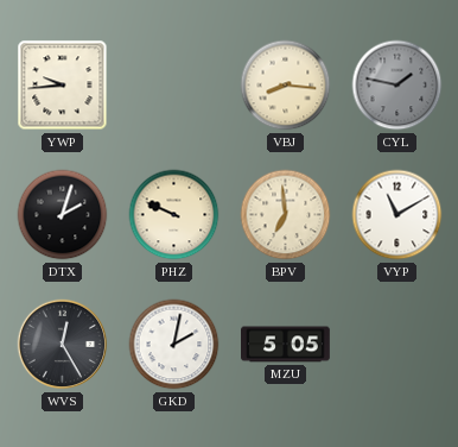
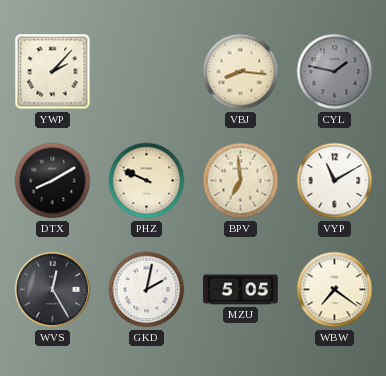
YWP: 9:44 -> 2:07 (53, 72)
DTX: 2:03 -> 8:10 (53, 181)
WBW: none -> 7:21 (335, 290)
